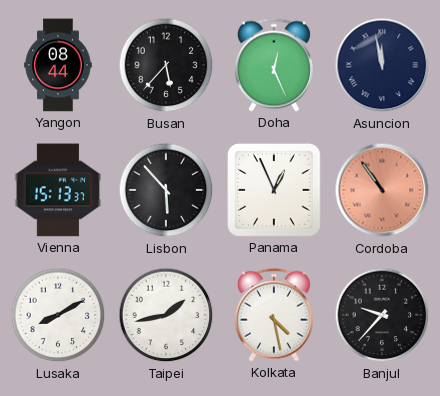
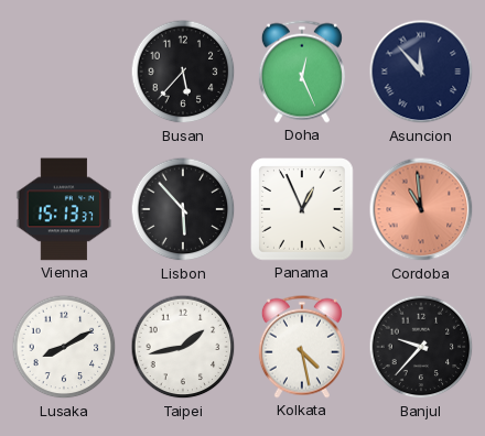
Yangon: 08:44 -> none (58, 65)
Asuncion: 11:58 -> 11:53 (421, 72)
Cordoba: 10:54 -> 10:59 (421, 209)
